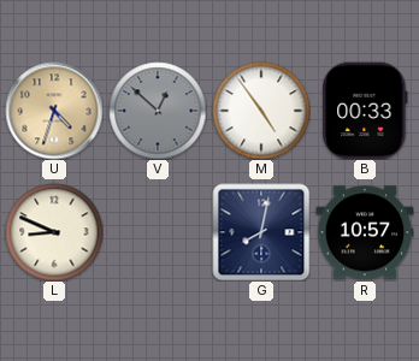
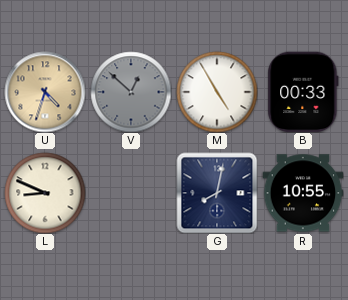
M: 4:54 -> 4:55 (217, 92)
R: 10:57 -> 10:55 (303, 193)
